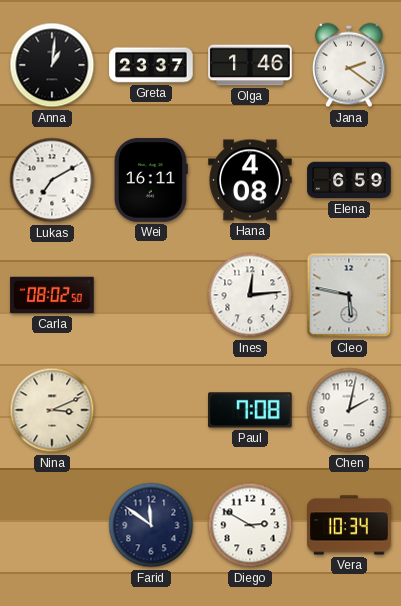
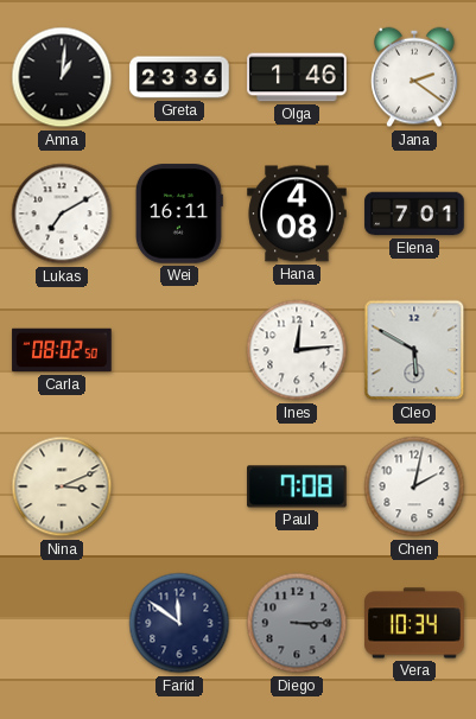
Greta: 23:37 -> 23:36 (179, 77)
Elena: 6:59 -> 7:01 (414, 214)
Cleo: 5:47 -> 5:50 (414, 350)
Diego: 2:50 -> 3:15 (297, 623)
Diego dial: white -> grey (297, 623)
